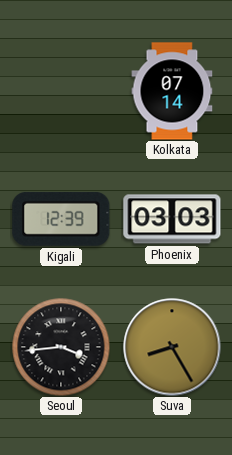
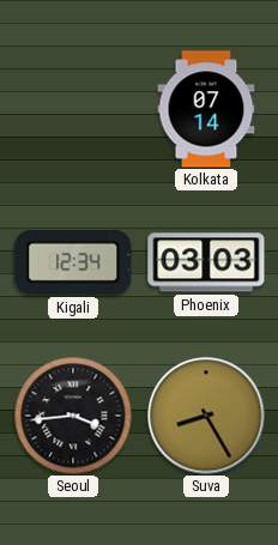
Kigali: 12:39 -> 12:34 (73, 262)
